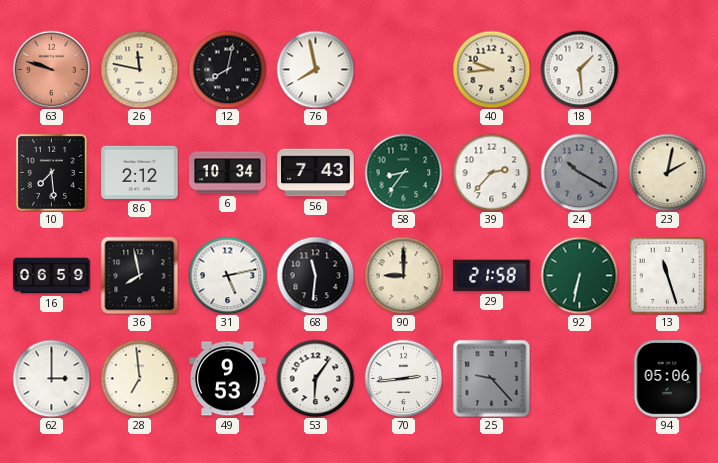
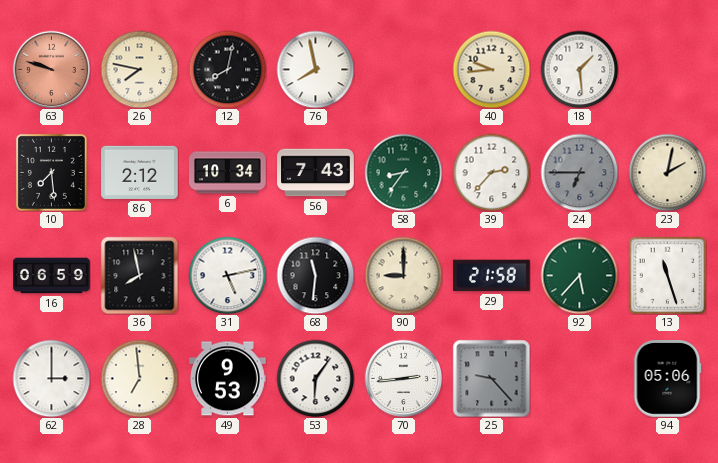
26: 11:47 -> 7:47 (139, 69)
24: 10:20 -> 6:45 (579, 172)
92: 6:32 -> 5:37 (579, 275)
